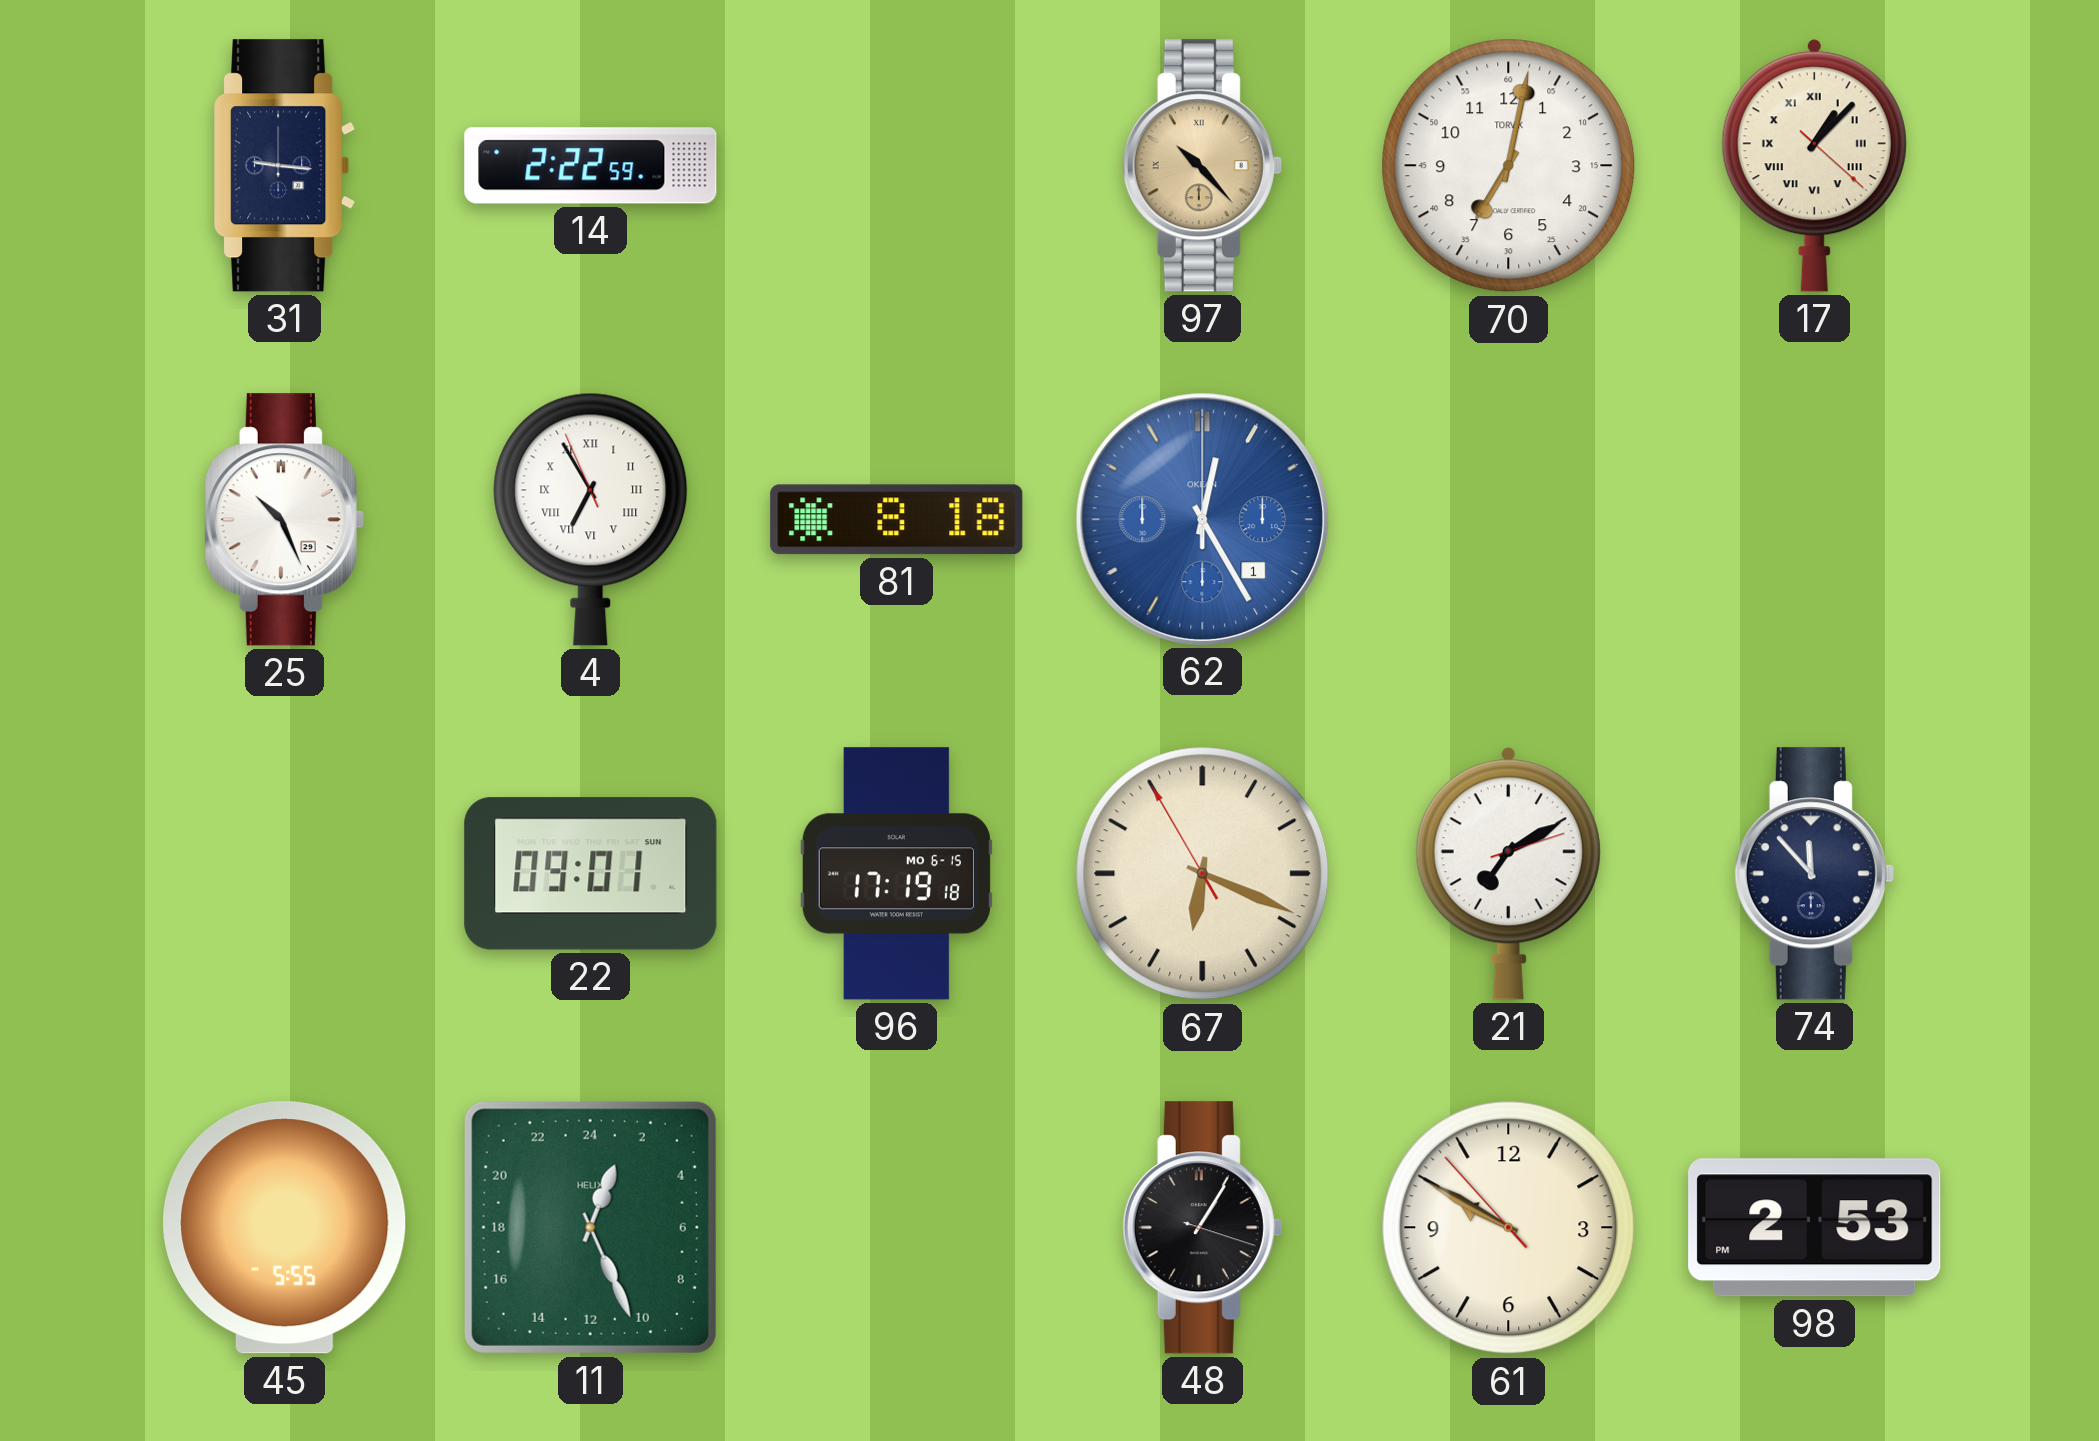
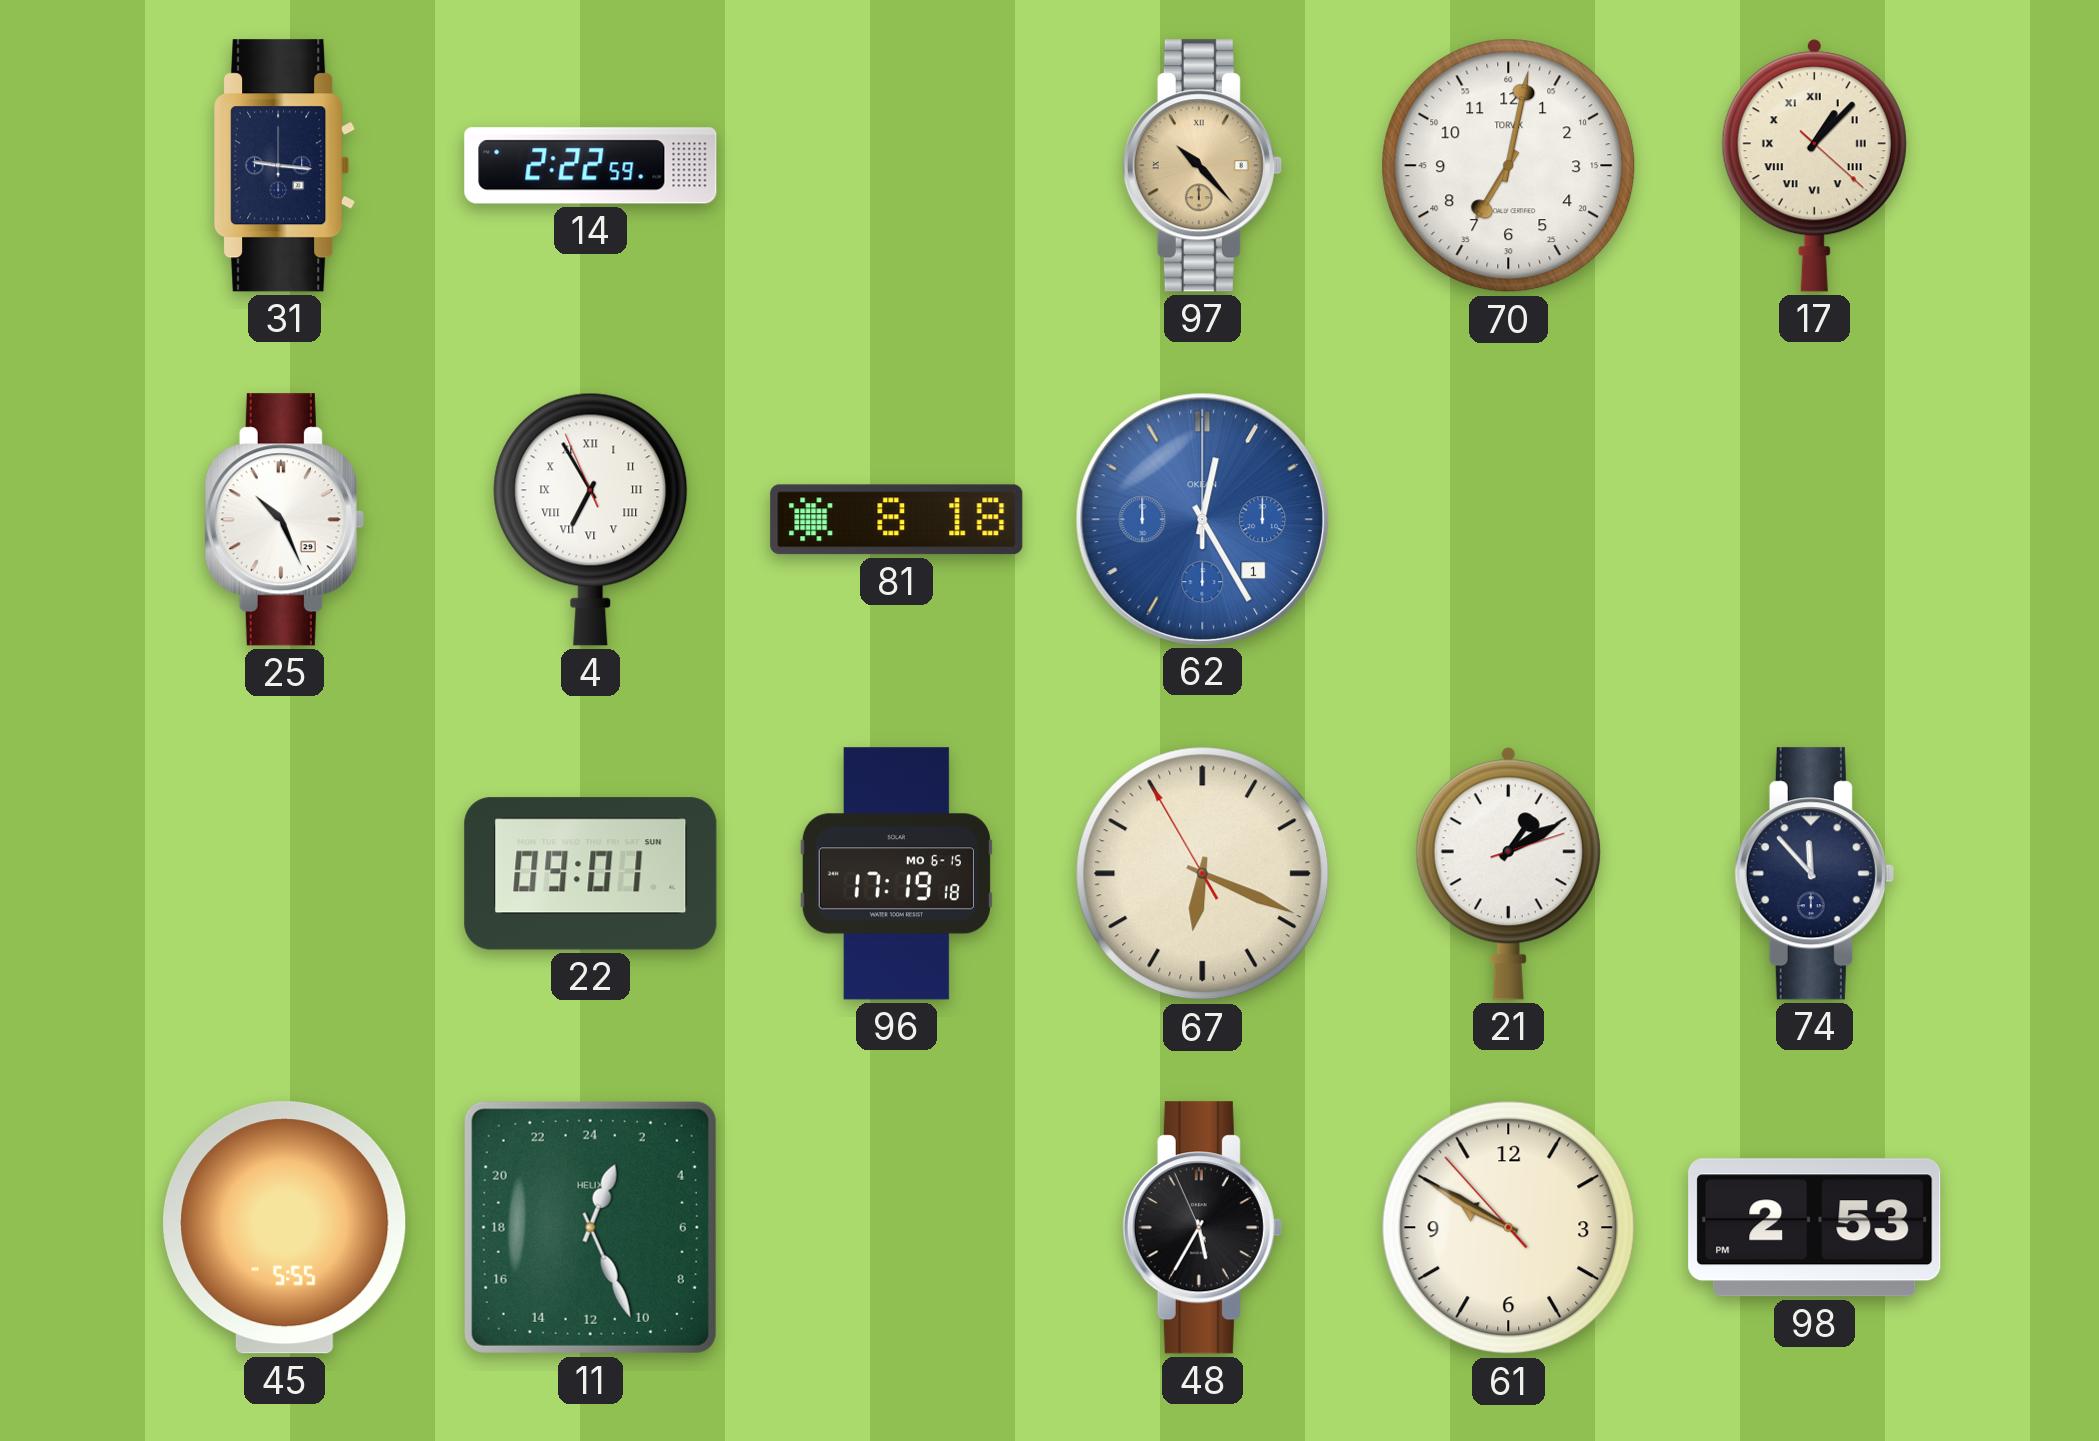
21: 7:10 -> 1:10 (1508, 873)
48: 1:05 -> 5:34 (1202, 1228)
